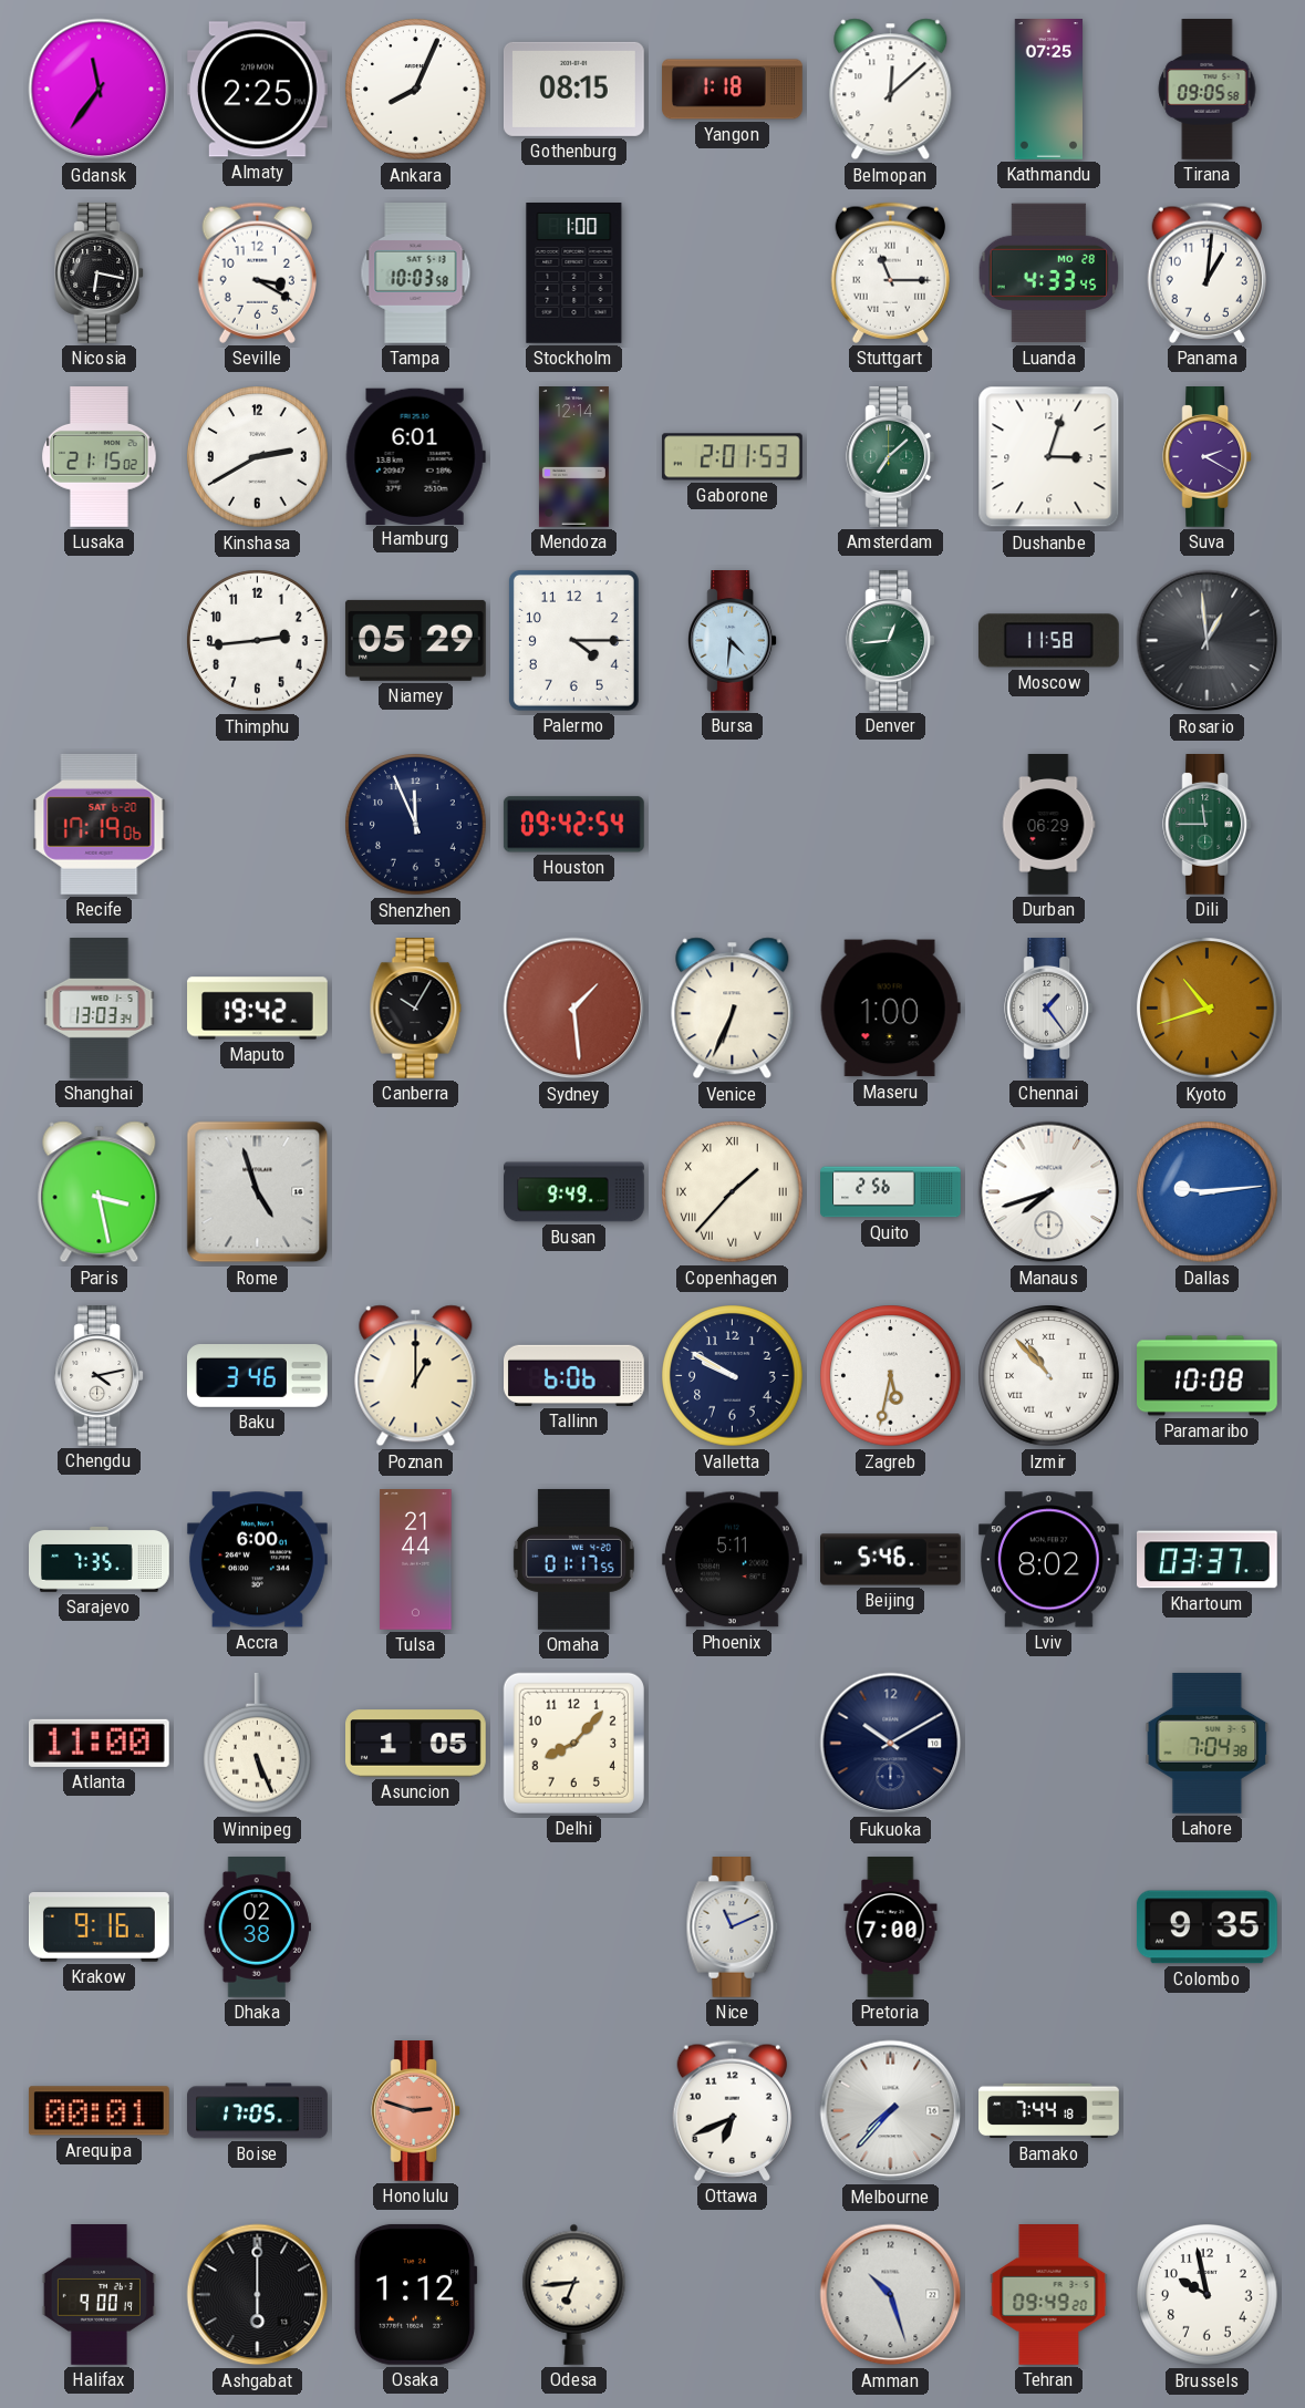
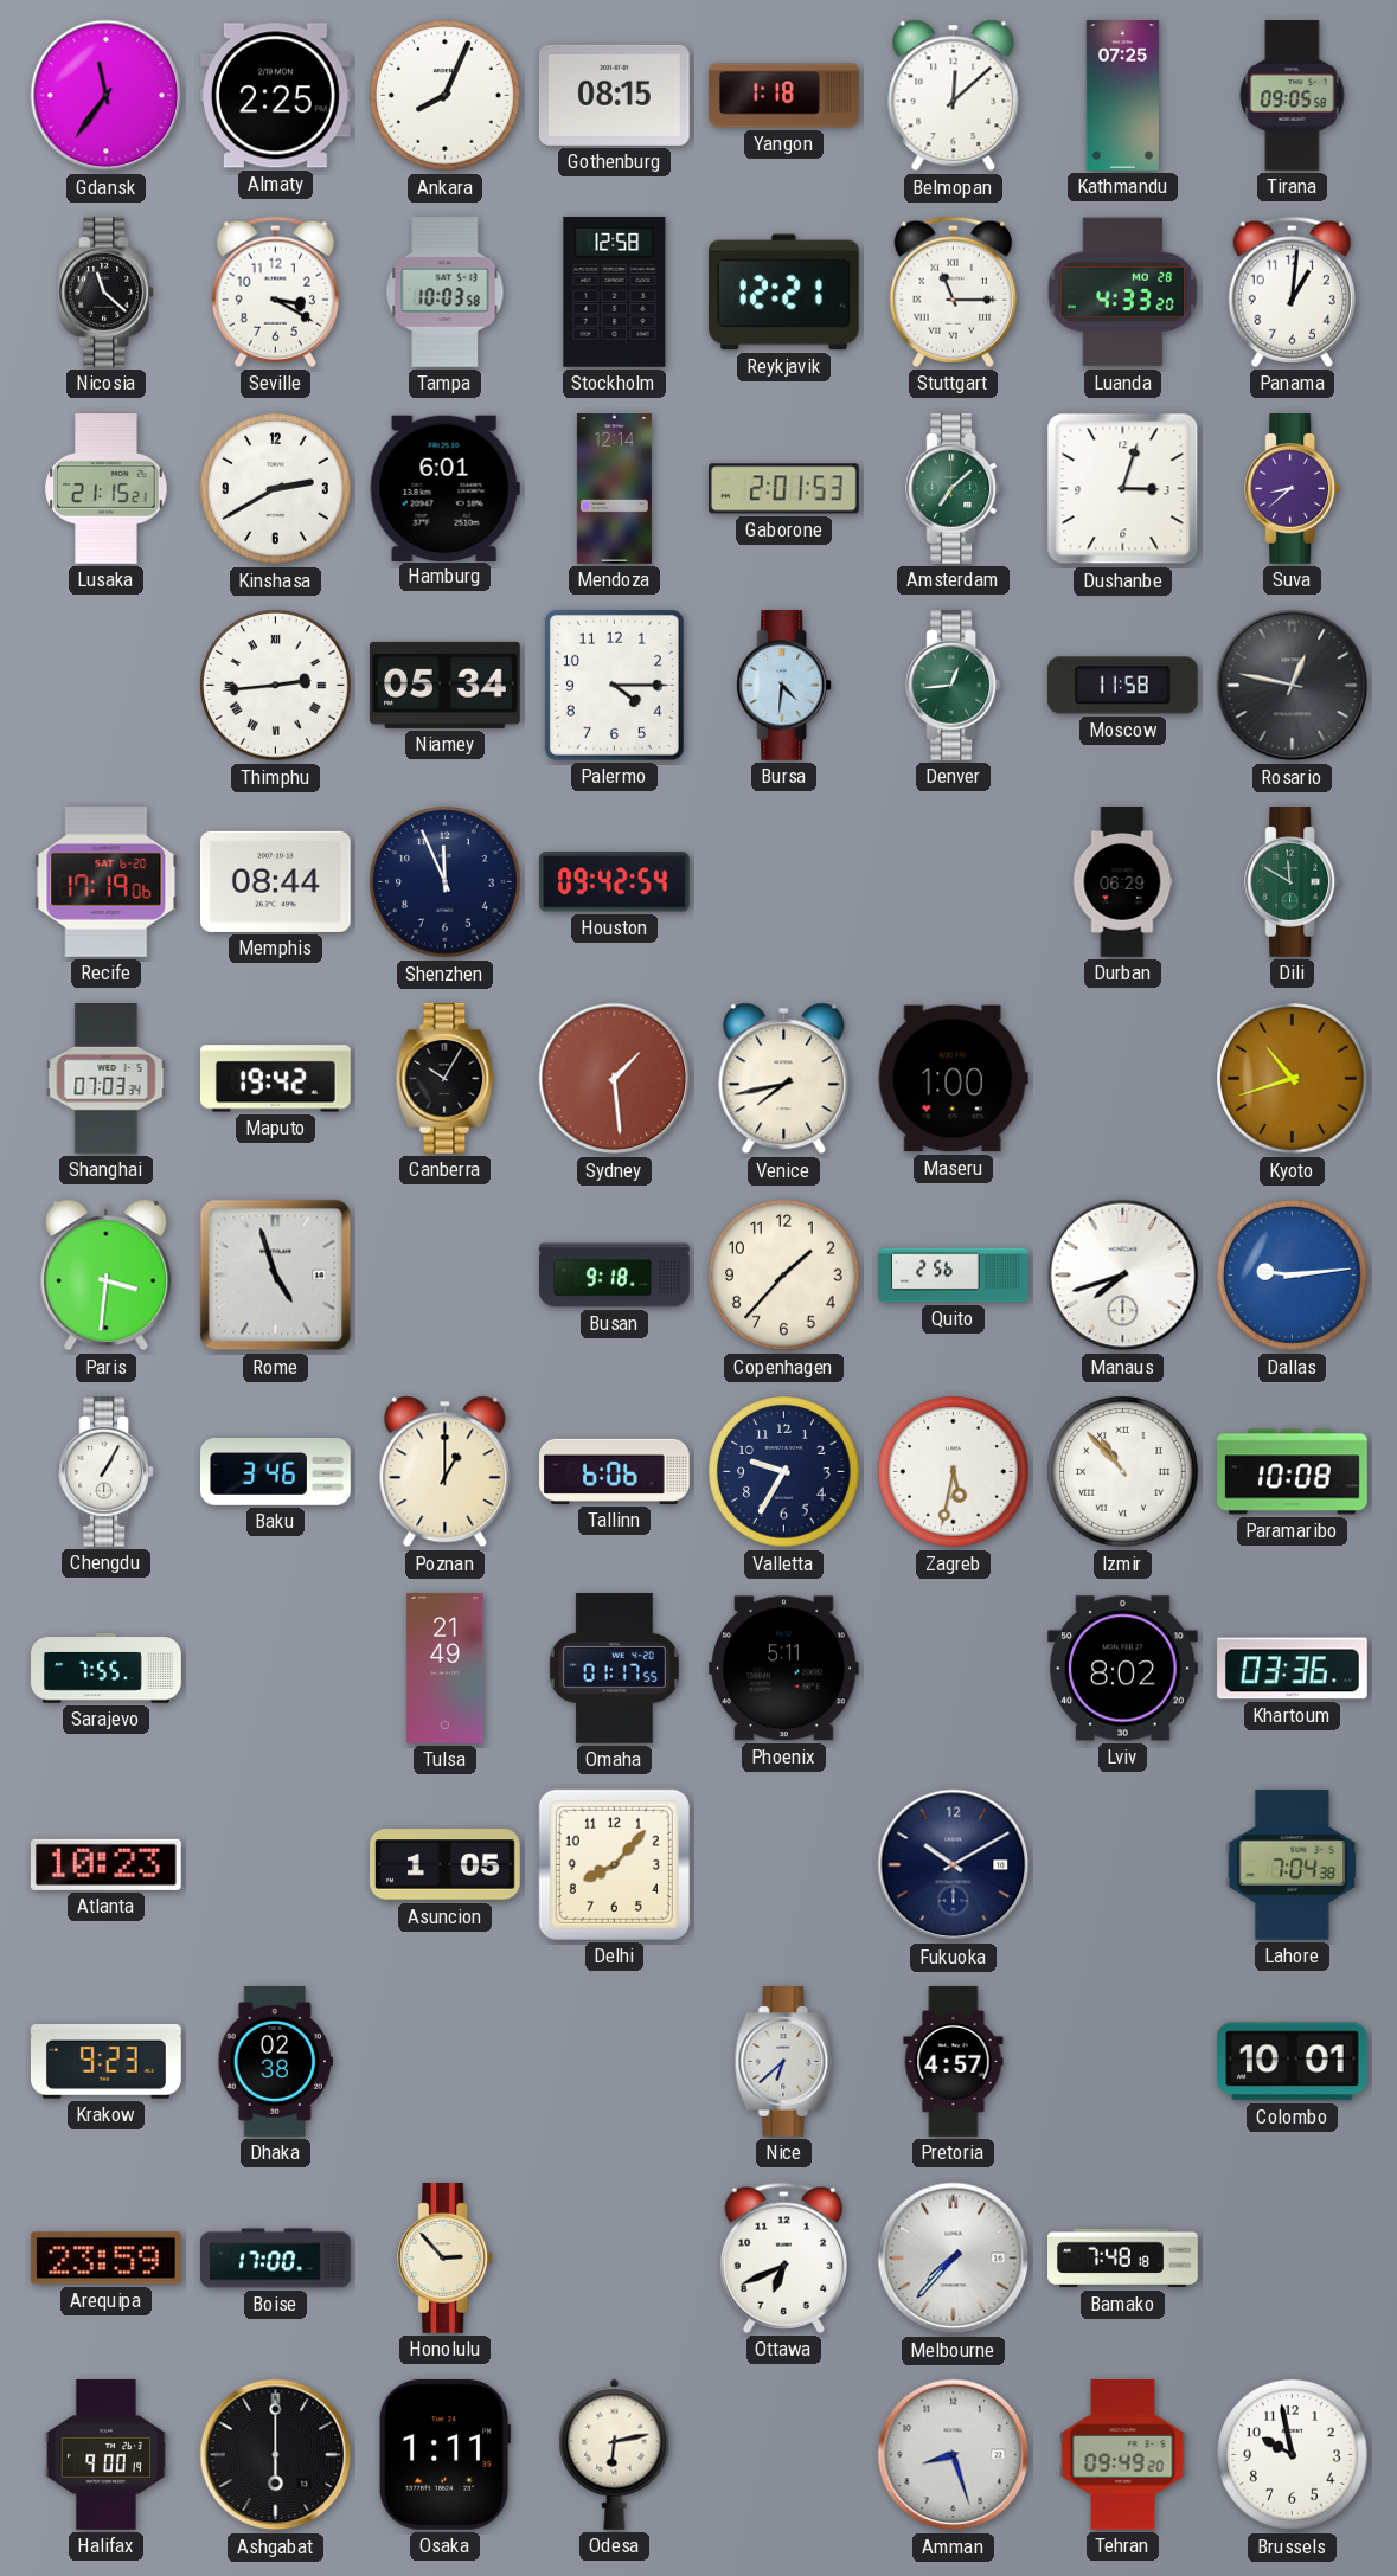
Nicosia: 6:17 -> 11:22 (107, 293)
Stockholm: 1:00 -> 12:58 (615, 293)
Reykjavik: none -> 12:21 (783, 293)
Luanda: 4:33:45 -> 4:33:20 (1123, 293)
Lusaka: 21:15:02 -> 21:15:21 (107, 489)
Suva: 2:20 -> 8:38 (1293, 489)
Thimphu numerals: Arabic -> Roman (276, 686)
Niamey: 05:29 -> 05:34 (444, 685)
Rosario: 12:59 -> 12:47 (1293, 686)
Memphis: none -> 08:44 (275, 881)
Dili: 11:45 -> 11:50 (1293, 882)
Shanghai: 13:03 -> 07:03 (107, 1079)
Venice: 6:34 -> 7:43 (784, 1079)
Chennai: 1:24 -> none (1049, 1009)
Paris: 3:28 -> 3:31 (107, 1276)
Busan: 9:49 -> 9:18 (615, 1276)
Copenhagen numerals: Roman -> Arabic (784, 1276)
Chengdu: 4:13 -> 1:05 (107, 1472)
Valletta: 9:50 -> 9:35 (784, 1472)
Sarajevo: 7:35 -> 7:55 (107, 1668)
Accra: 6:00 -> none (257, 1560)
Tulsa: 21:44 -> 21:49 (446, 1669)
Beijing: 5:46 -> none (891, 1560)
Khartoum: 03:37 -> 03:36 (1293, 1669)
Atlanta: 11:00 -> 10:23 (105, 1864)
Winnipeg: 5:26 -> none (258, 1745)
Krakow: 9:16 -> 9:23 (107, 2062)
Nice: 11:11 -> 6:38 (784, 2062)
Pretoria: 7:00 -> 4:57 (954, 2062)
Colombo: 9:35 -> 10:01 (1292, 2062)
Arequipa: 00:01 -> 23:59 (105, 2259)
Boise: 17:05 -> 17:00 (276, 2259)
Honolulu: 2:48 -> 2:53 (446, 2259)
Honolulu dial: salmon -> cream (446, 2259)
Bamako: 7:44 -> 7:48 (1123, 2259)
Osaka: 1:12 -> 1:11 (444, 2454)
Odesa: 6:44 -> 6:13 (615, 2454)
Amman: 10:27 -> 8:27 (954, 2455)
